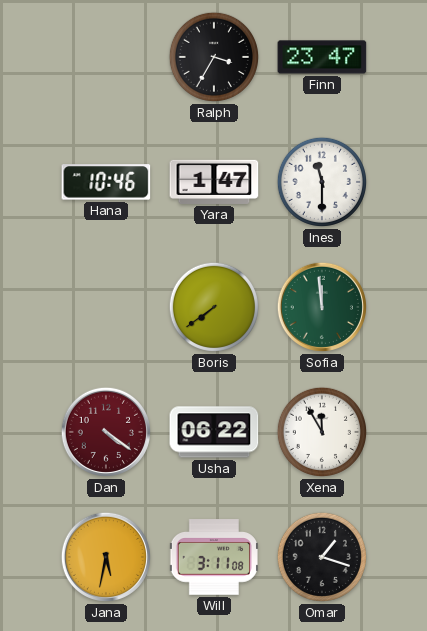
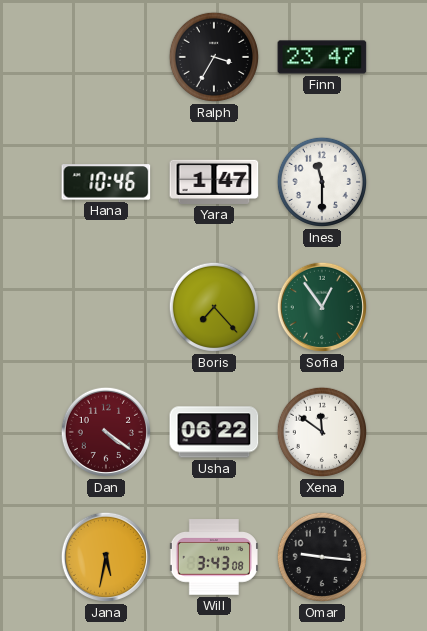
Boris: 7:39 -> 7:23 (214, 307)
Sofia: 11:59 -> 12:54 (322, 307)
Xena: 11:55 -> 11:51 (322, 432)
Will: 3:11 -> 3:43 (214, 557)
Omar: 1:18 -> 9:16 (322, 557)
